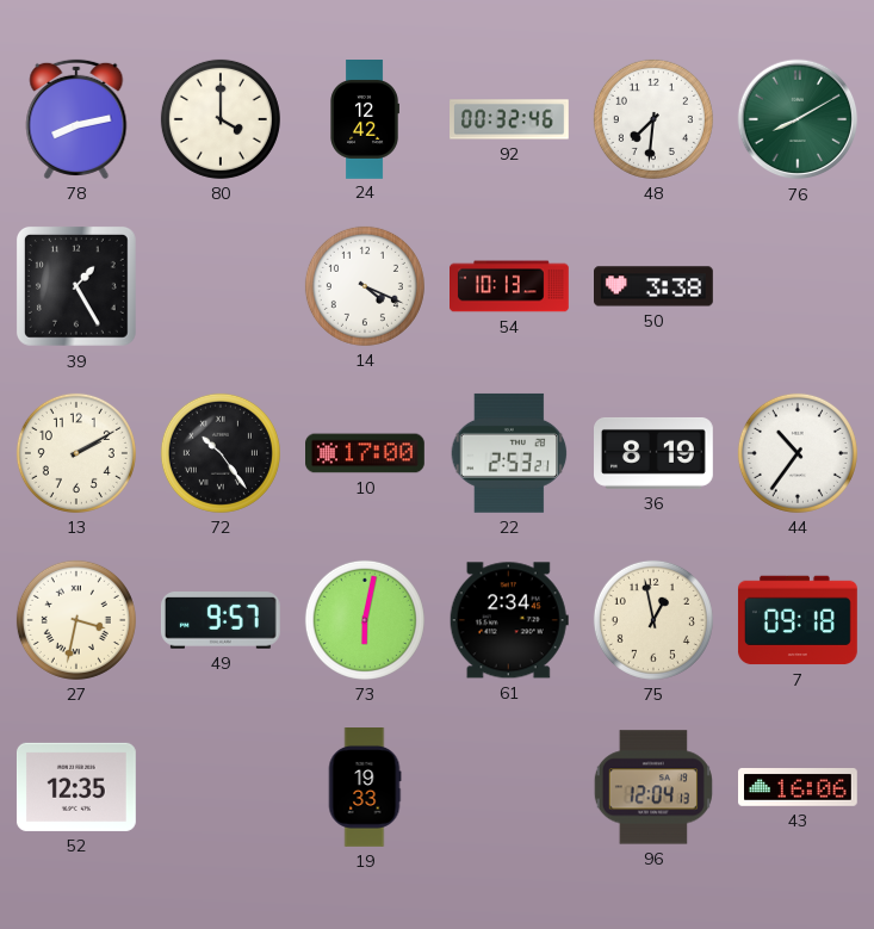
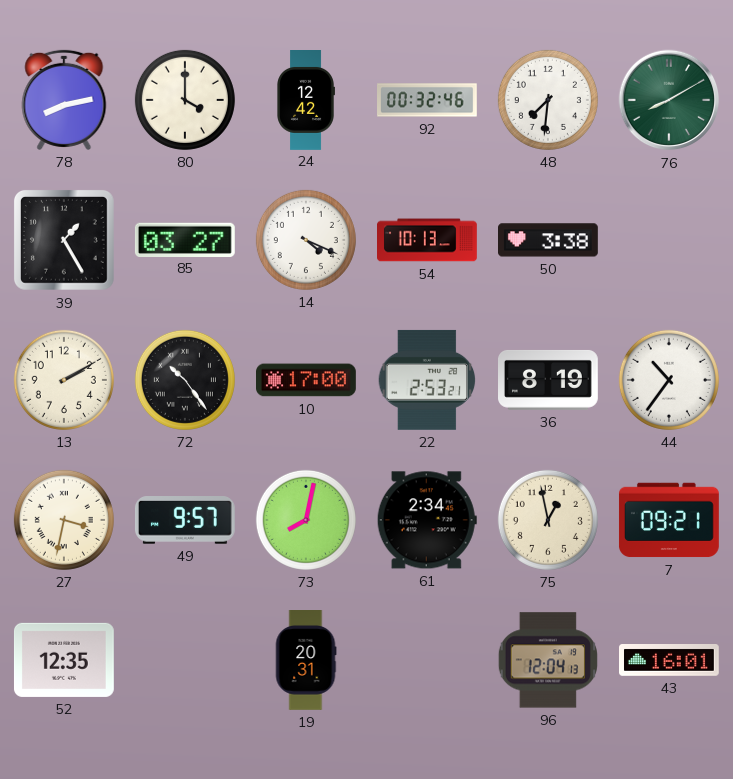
85: none -> 03:27 (185, 239)
73: 6:02 -> 8:02 (306, 520)
7: 09:18 -> 09:21 (669, 520)
19: 19:33 -> 20:31 (306, 661)
43: 16:06 -> 16:01 (670, 660)
